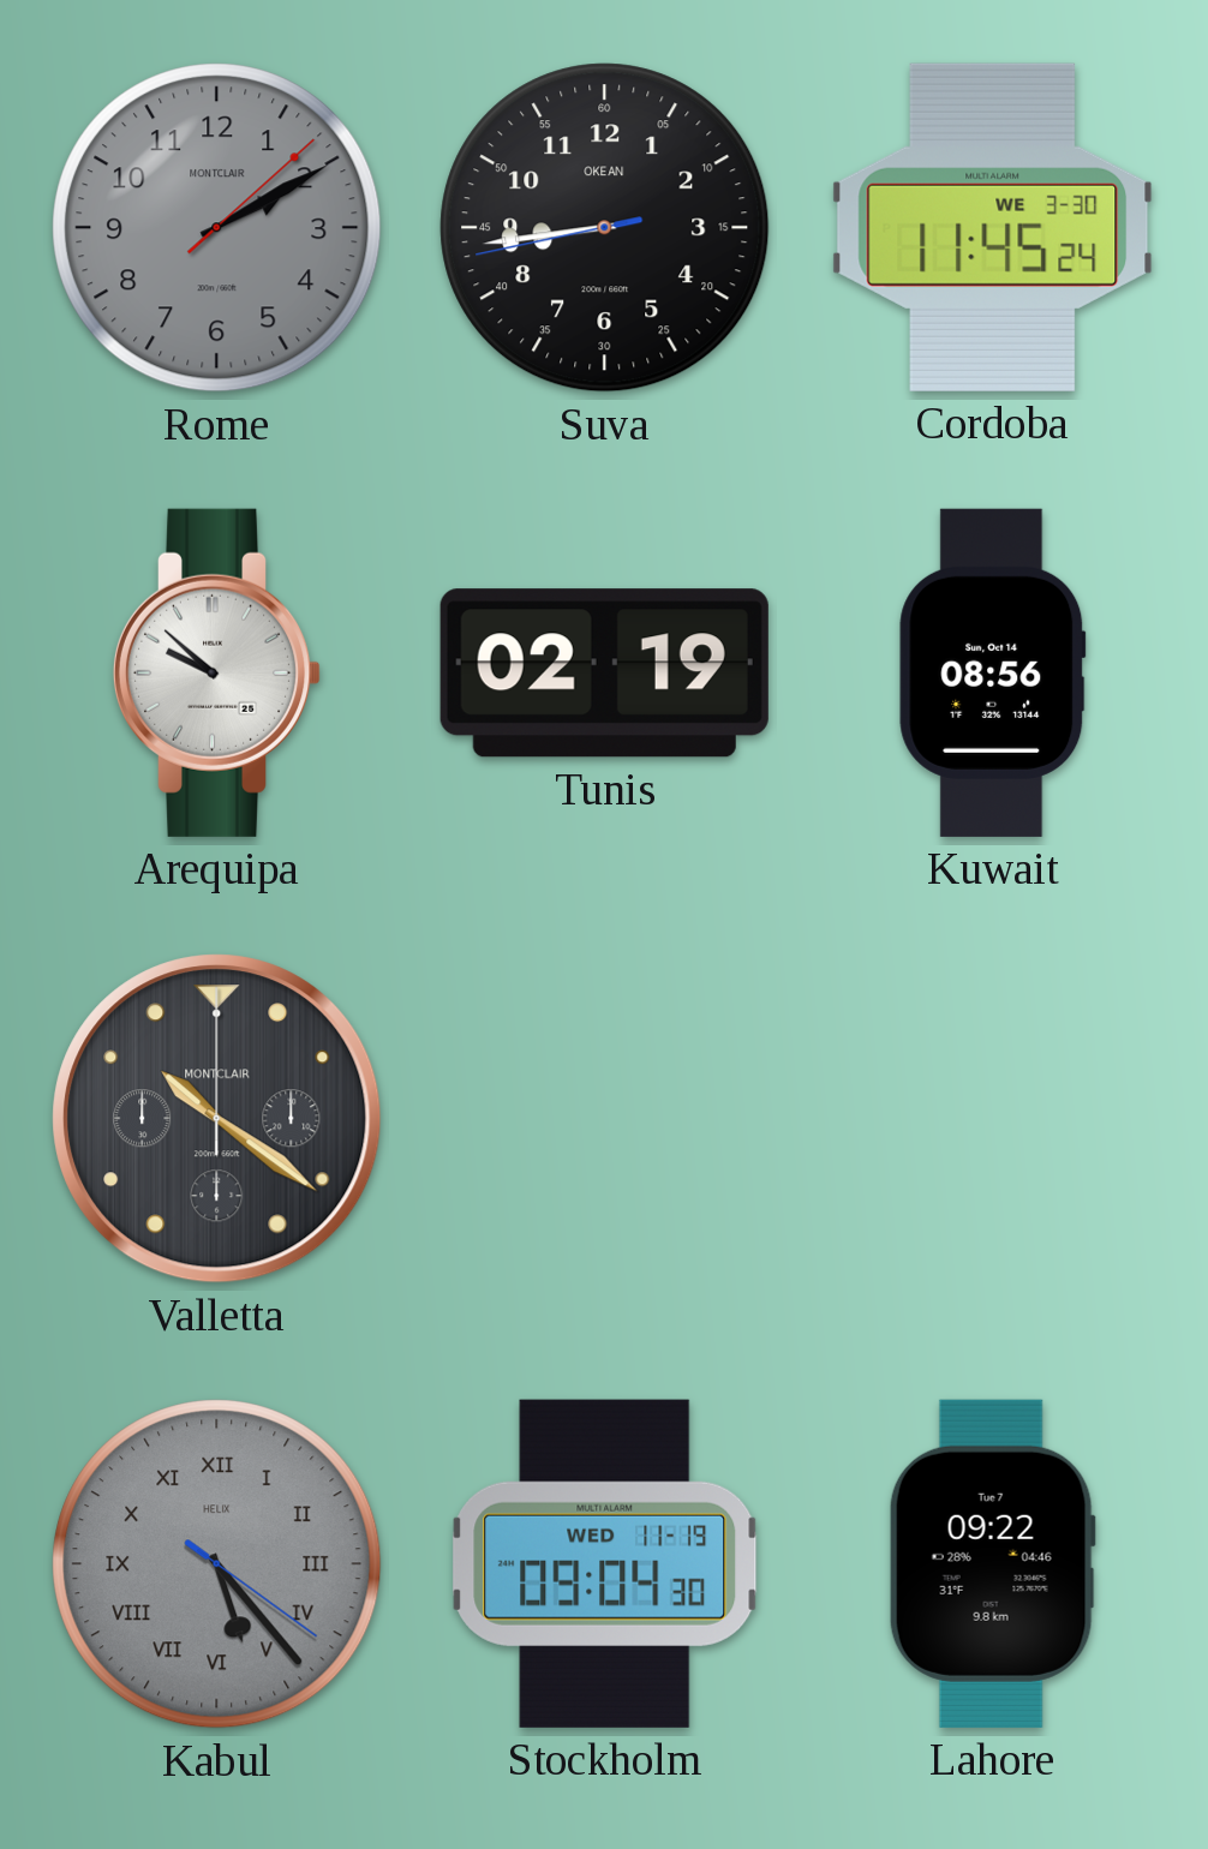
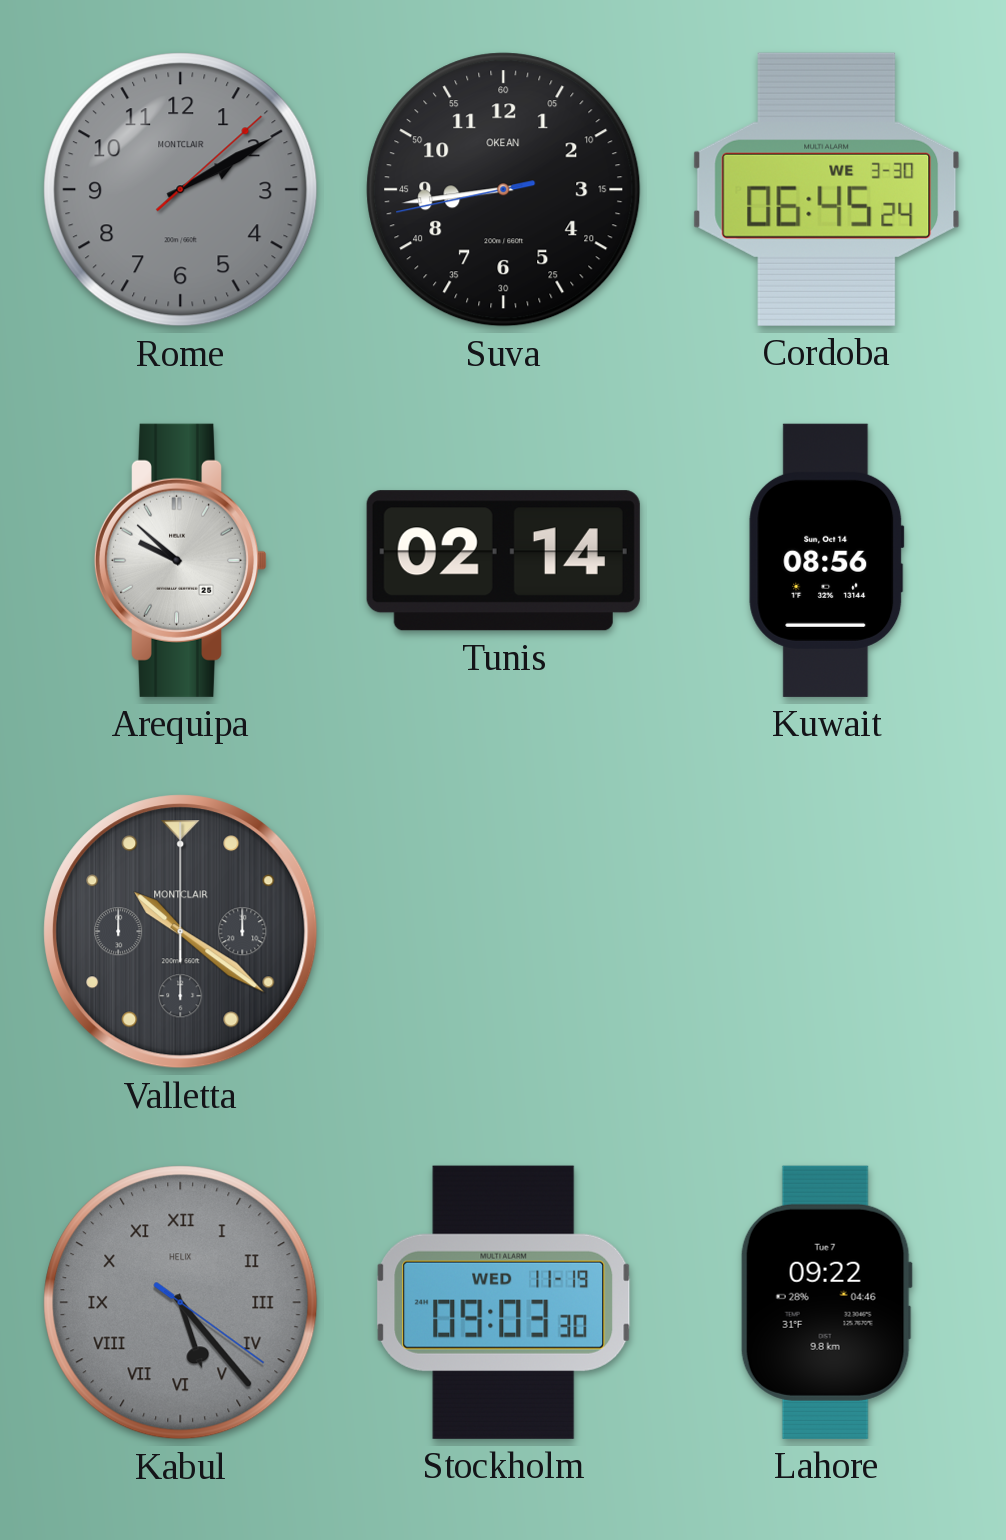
Cordoba: 11:45 -> 06:45 (827, 189)
Tunis: 02:19 -> 02:14 (503, 561)
Stockholm: 09:04 -> 09:03 (504, 1302)
